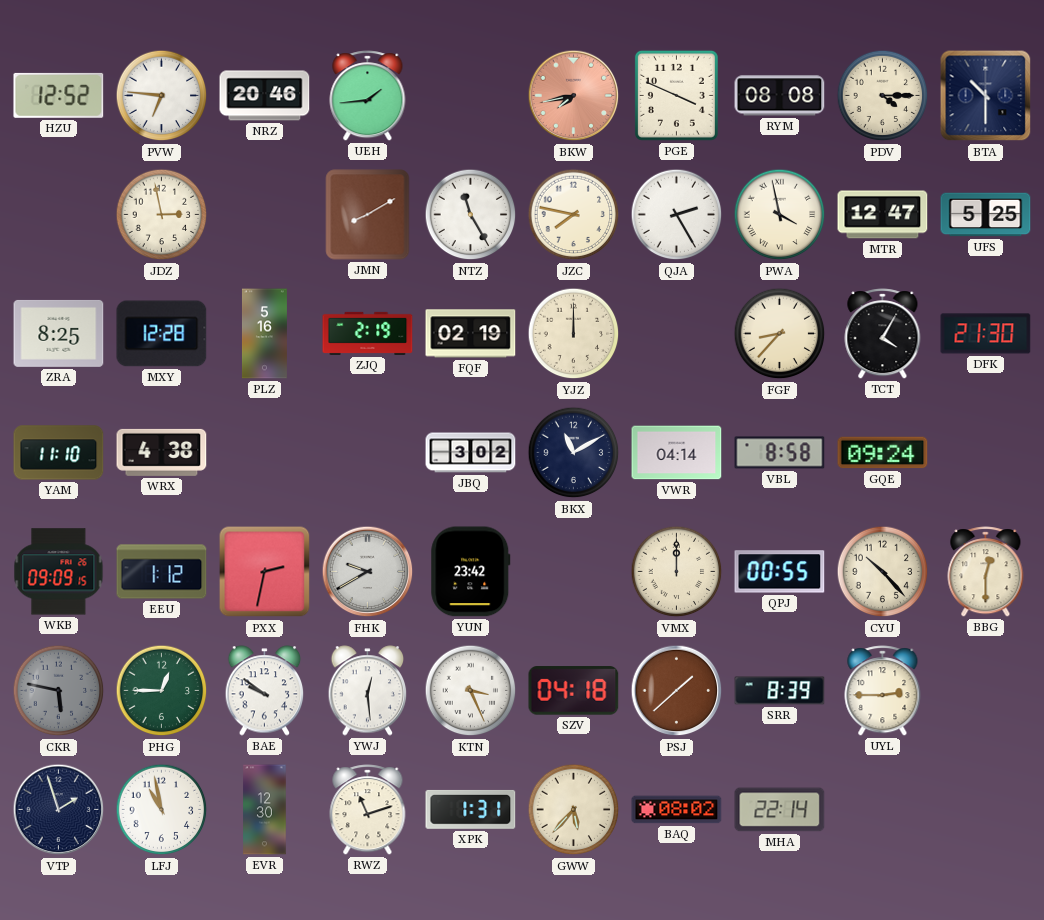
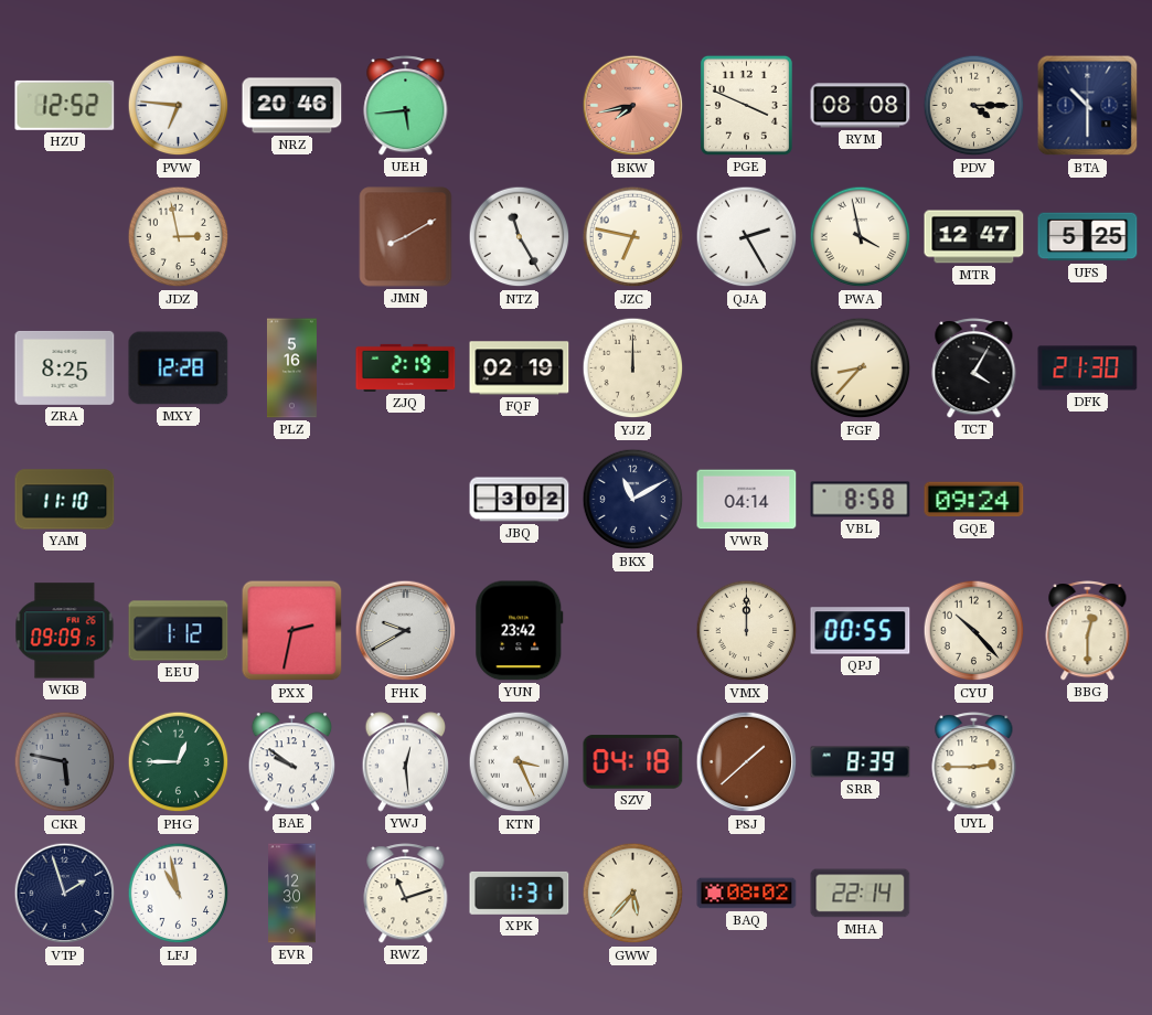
UEH: 1:44 -> 5:44 (406, 106)
JZC: 7:47 -> 6:47 (633, 237)
WRX: 4:38 -> none (162, 452)
